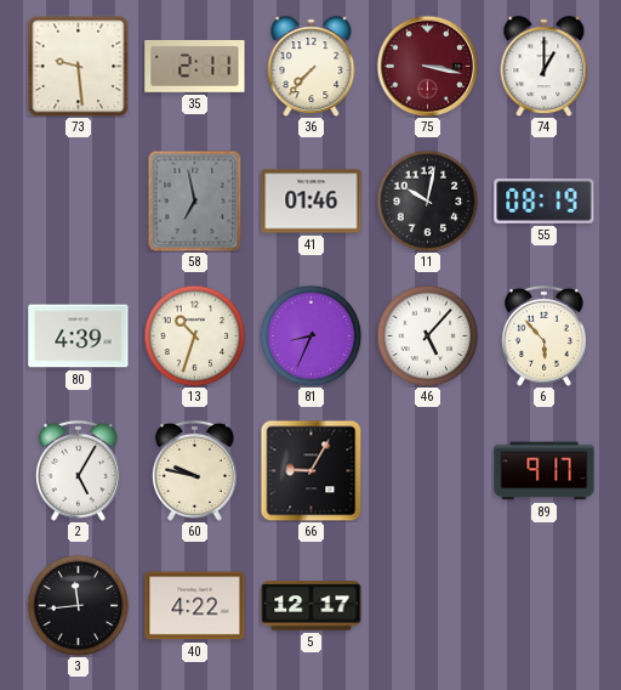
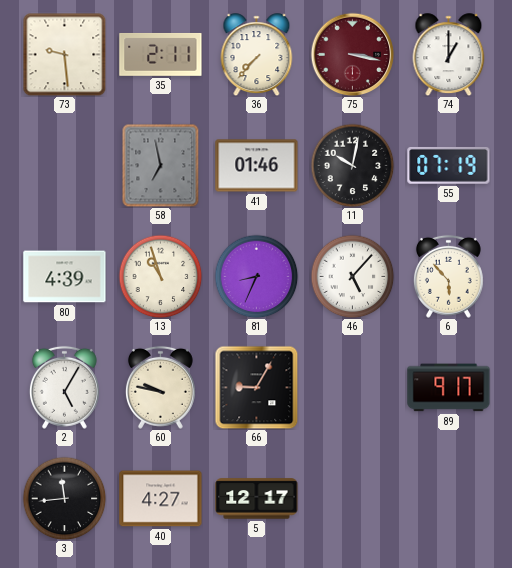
55: 08:19 -> 07:19 (449, 165)
13: 10:33 -> 10:57 (160, 276)
40: 4:22 -> 4:27 (161, 499)
